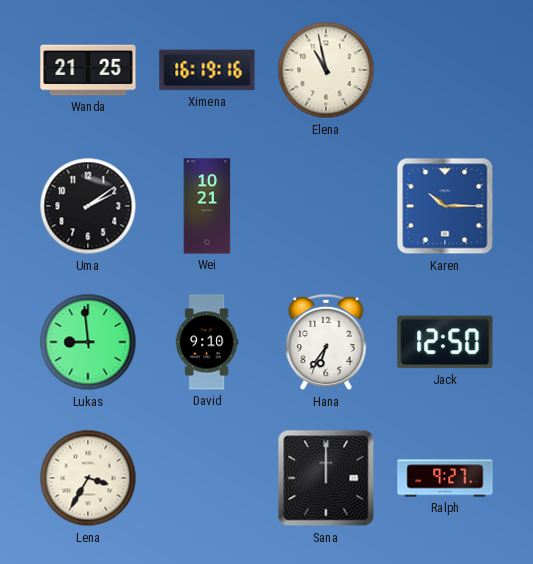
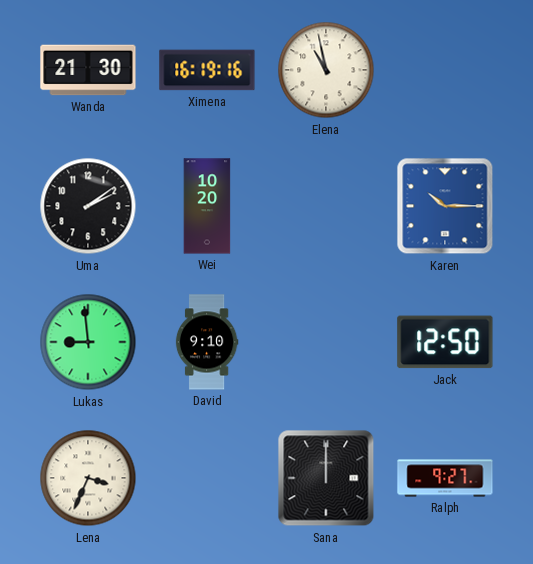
Wanda: 21:25 -> 21:30 (88, 70)
Wei: 10:21 -> 10:20 (207, 206)
Hana: 6:36 -> none (326, 342)
Lena: 3:35 -> 3:34 (88, 478)
